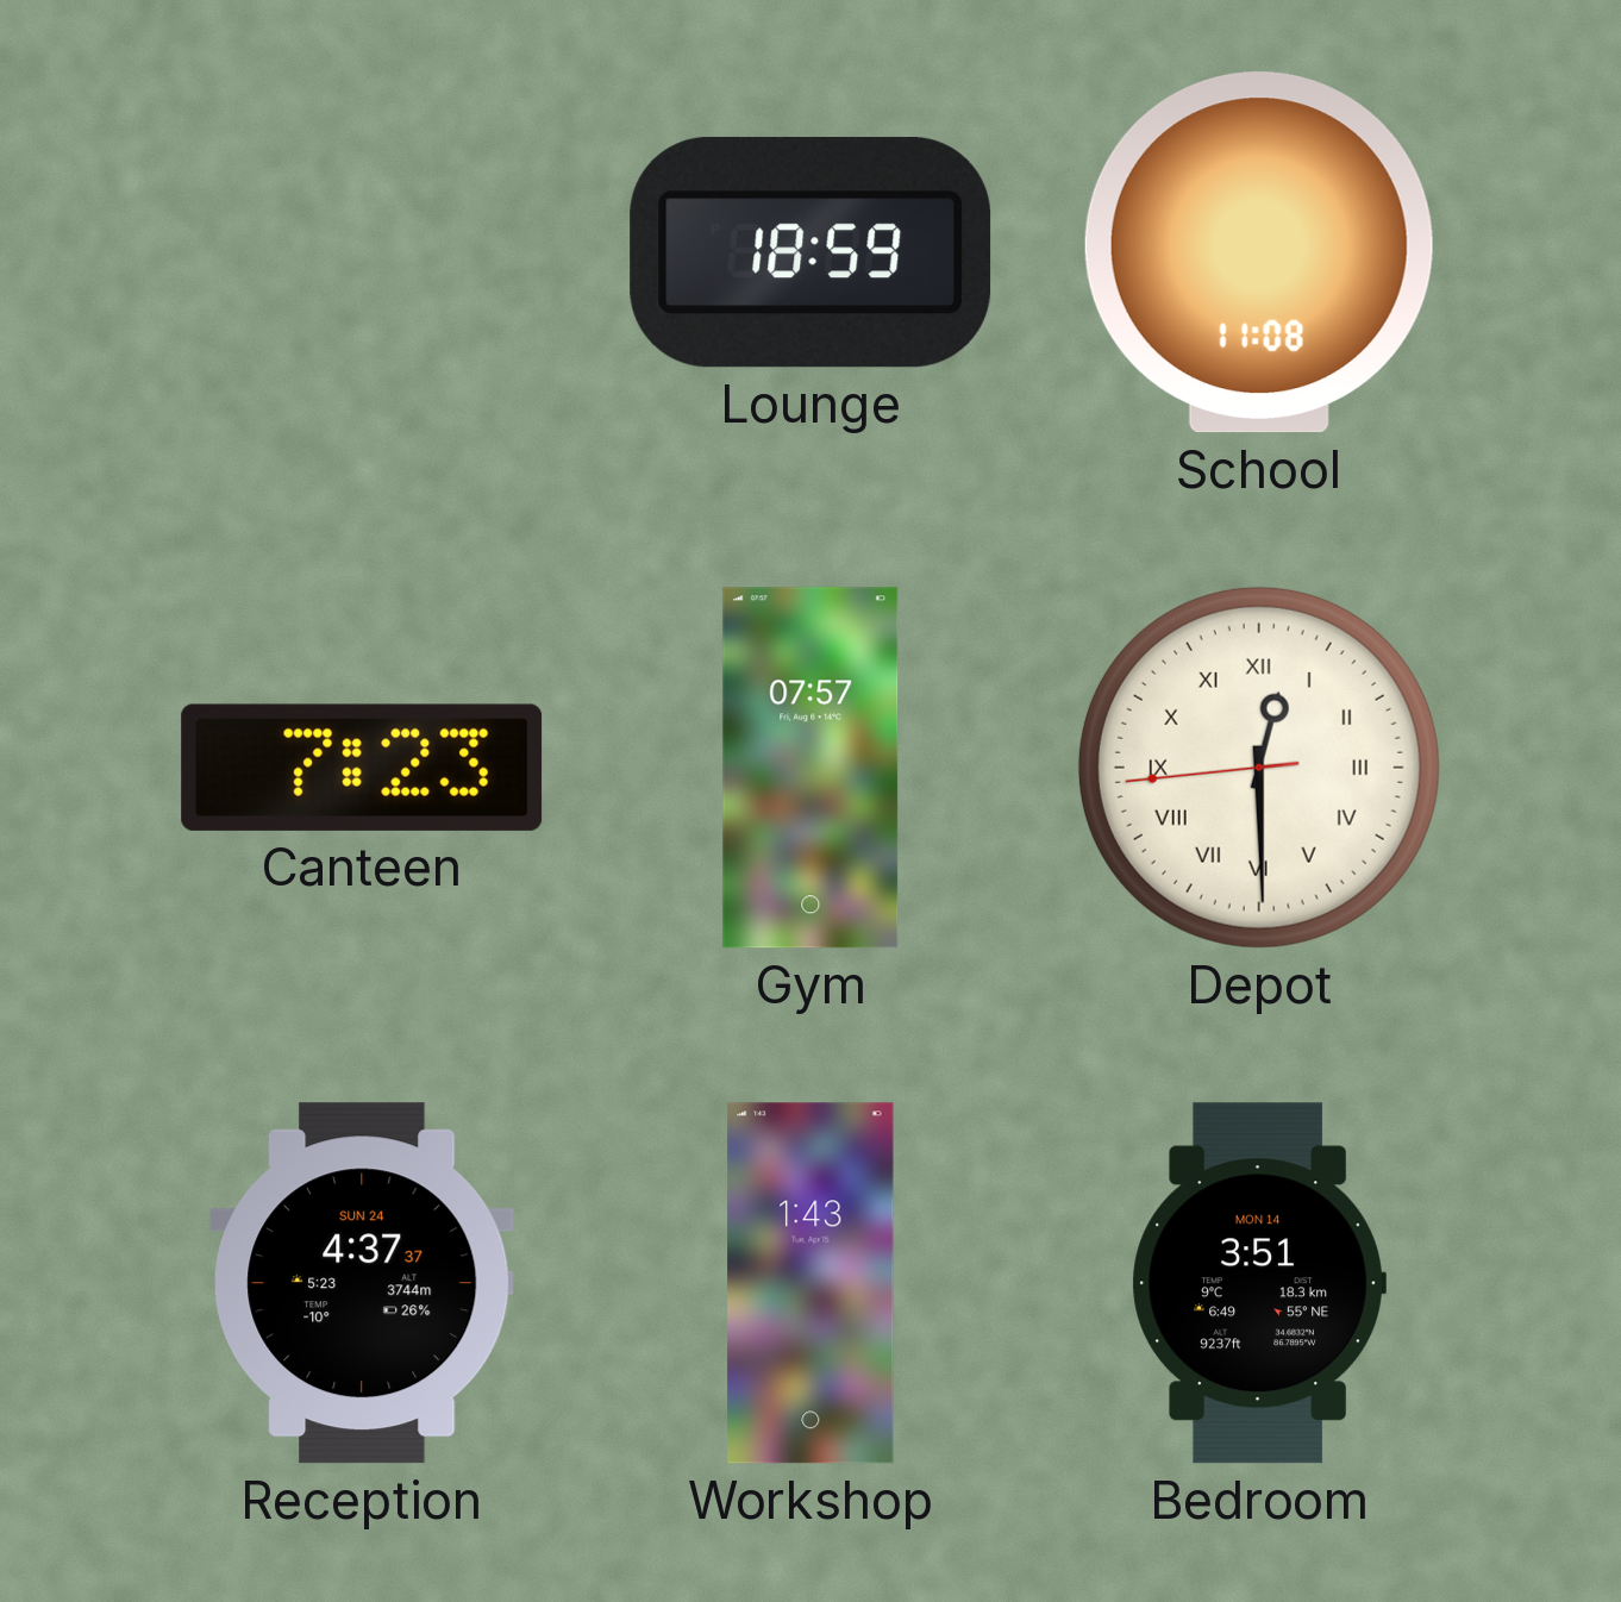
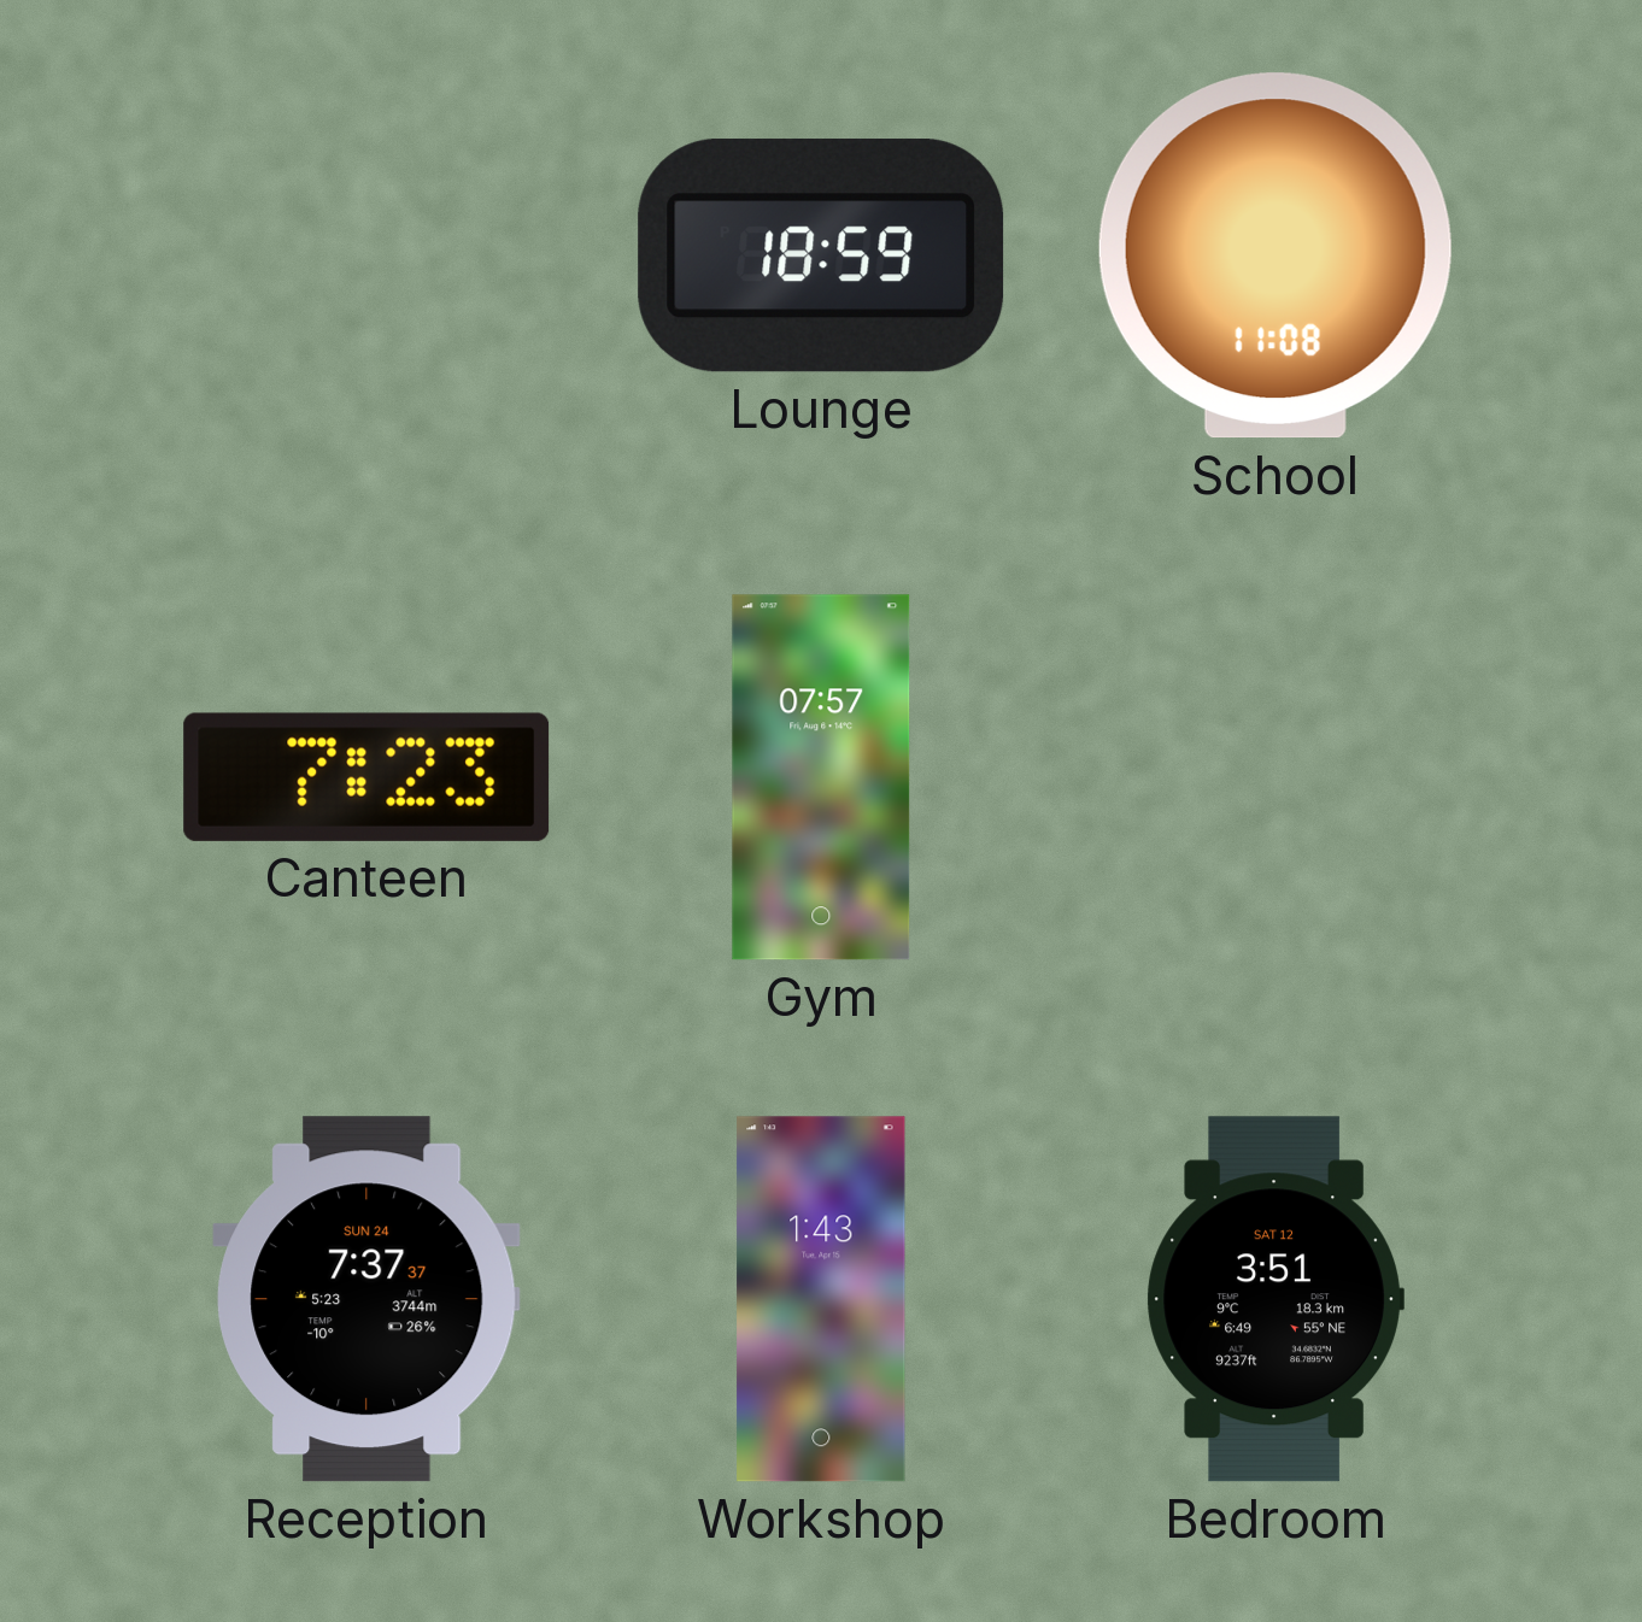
Depot: 12:29 -> none (1259, 768)
Reception: 4:37 -> 7:37 (366, 1299)
Bedroom date: MON 14 -> SAT 12 (1276, 1299)
